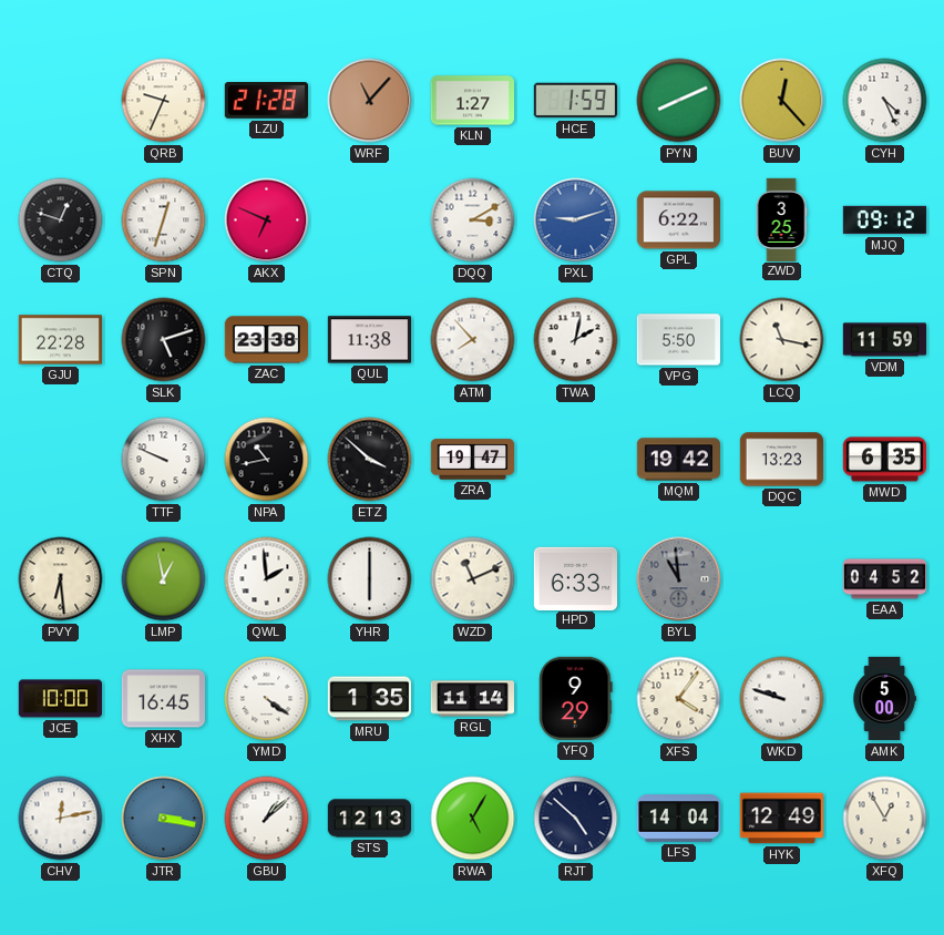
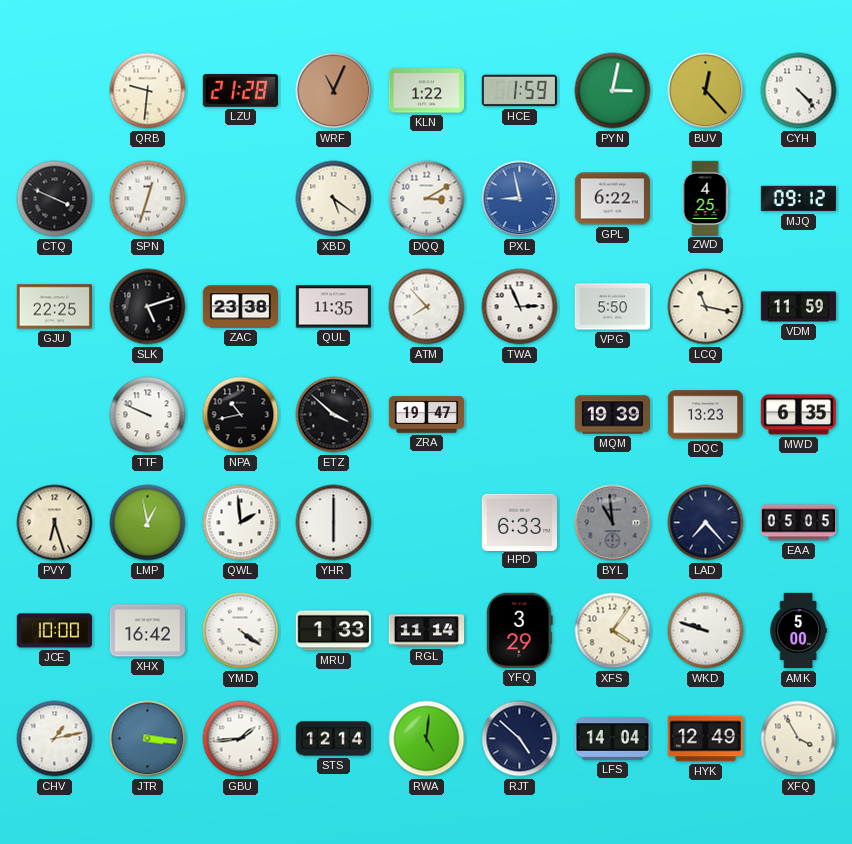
QRB: 9:34 -> 9:31 (148, 91)
WRF: 11:07 -> 11:04 (334, 91)
KLN: 1:27 -> 1:22 (426, 91)
PYN: 8:11 -> 3:02 (613, 91)
CYH: 4:26 -> 4:23 (799, 91)
CTQ: 12:48 -> 3:49 (55, 199)
AKX: 6:49 -> none (267, 220)
XBD: none -> 5:21 (334, 199)
PXL: 9:12 -> 8:58 (520, 199)
ZWD: 3:25 -> 4:25 (705, 198)
GJU: 22:28 -> 22:25 (54, 307)
QUL: 11:38 -> 11:35 (333, 307)
TWA: 2:02 -> 2:56 (520, 307)
MQM: 19:42 -> 19:39 (612, 415)
PVY: 6:29 -> 6:27 (55, 523)
WZD: 11:11 -> none (473, 579)
LAD: none -> 7:23 (706, 523)
EAA: 04:52 -> 05:05 (798, 523)
XHX: 16:45 -> 16:42 (147, 631)
MRU: 1:35 -> 1:33 (333, 631)
YFQ: 9:29 -> 3:29 (520, 630)
CHV: 12:13 -> 1:13 (55, 739)
JTR: 3:17 -> 3:16 (148, 739)
GBU: 1:08 -> 1:44 (241, 739)
STS: 12:13 -> 12:14 (333, 739)
RWA: 5:05 -> 5:01 (427, 739)
XFQ: 12:55 -> 3:55 (799, 739)
